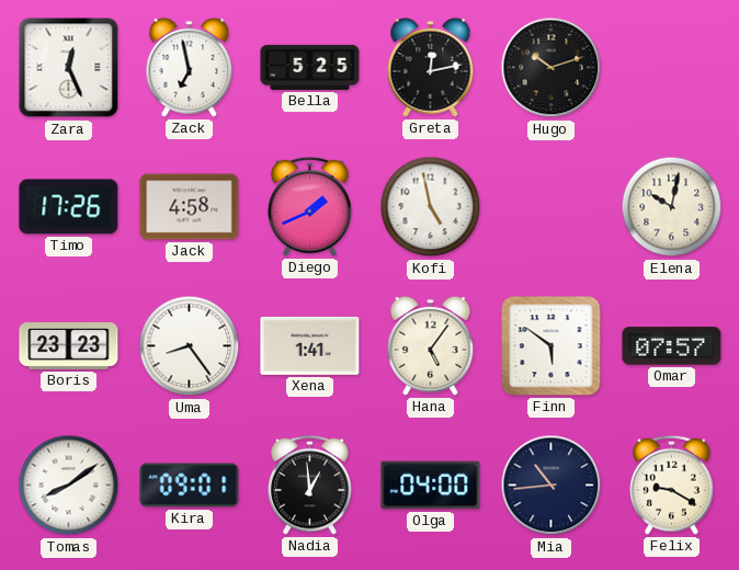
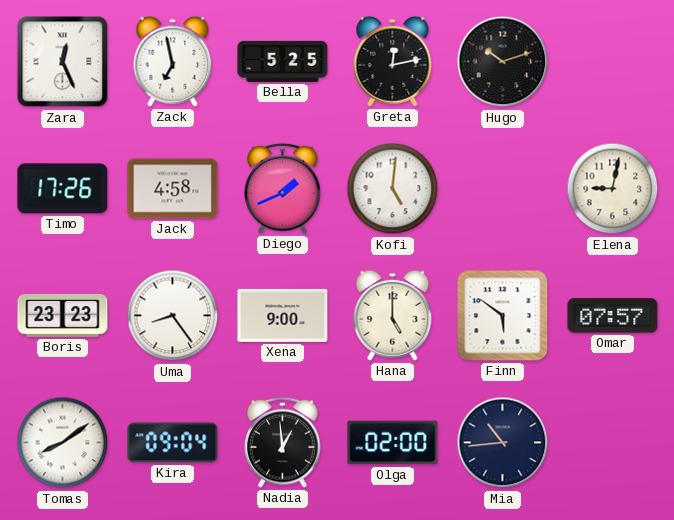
Kofi: 4:58 -> 5:01 (393, 189)
Elena: 10:02 -> 9:02 (613, 189)
Xena: 1:41 -> 9:00 (283, 315)
Hana: 5:06 -> 5:00 (393, 315)
Kira: 09:01 -> 09:04 (173, 443)
Olga: 04:00 -> 02:00 (393, 443)
Felix: 9:20 -> none (672, 485)
